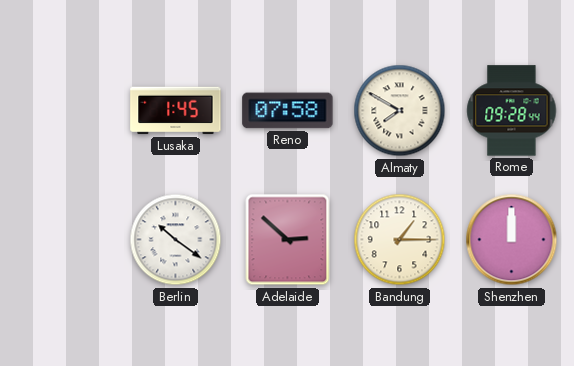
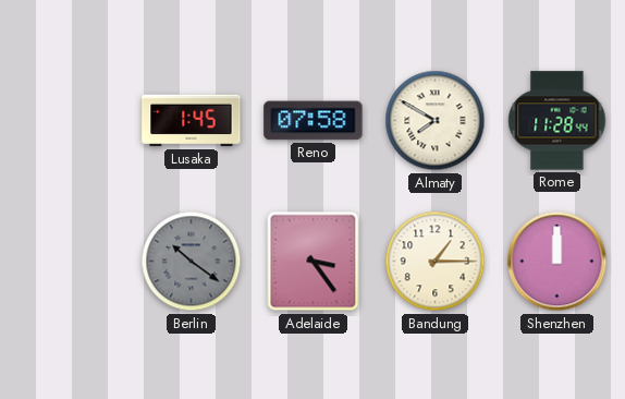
Rome: 09:28 -> 11:28 (557, 121)
Berlin dial: white -> grey (192, 262)
Adelaide: 2:52 -> 3:24 (314, 262)
